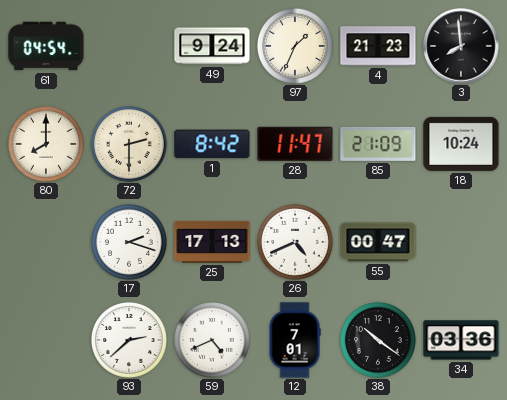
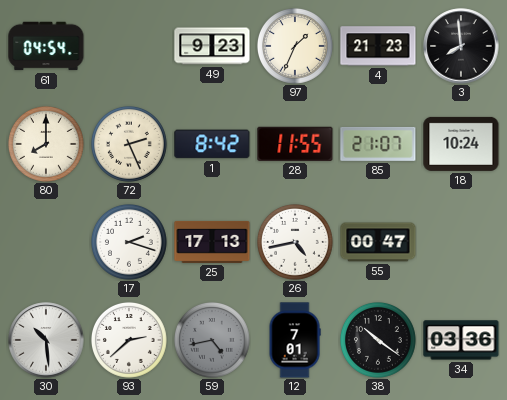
49: 9:24 -> 9:23 (212, 46)
72: 2:30 -> 2:26 (129, 144)
28: 11:47 -> 11:55 (295, 144)
85: 21:09 -> 21:07 (378, 144)
26: 4:41 -> 4:43 (295, 242)
30: none -> 10:29 (46, 340)
59: 4:41 -> 4:43 (212, 340)
59 dial: white -> grey (212, 340)
